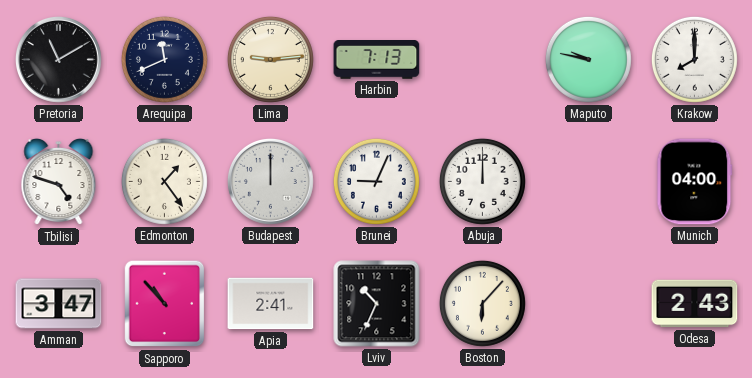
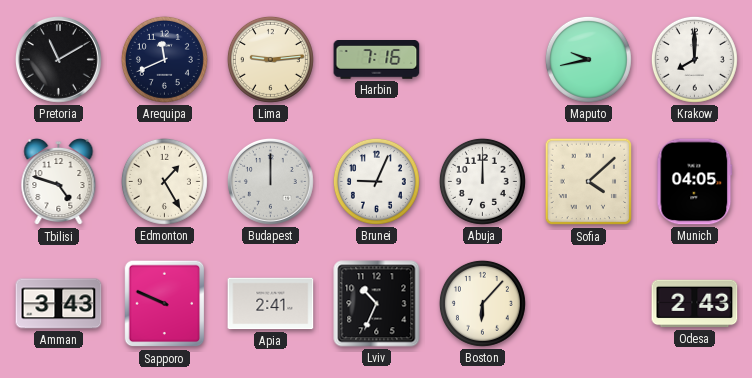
Harbin: 7:13 -> 7:16 (377, 60)
Maputo: 9:47 -> 9:43 (588, 59)
Edmonton: 1:24 -> 1:25 (164, 181)
Sofia: none -> 4:08 (589, 182)
Munich: 04:00 -> 04:05 (695, 182)
Amman: 3:47 -> 3:43 (59, 304)
Sapporo: 10:53 -> 9:49 (165, 304)
